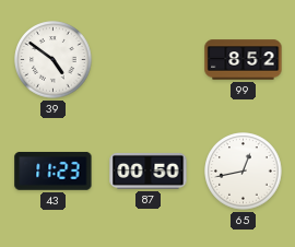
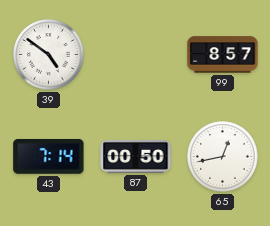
99: 8:52 -> 8:57 (223, 55)
43: 11:23 -> 7:14 (49, 156)
